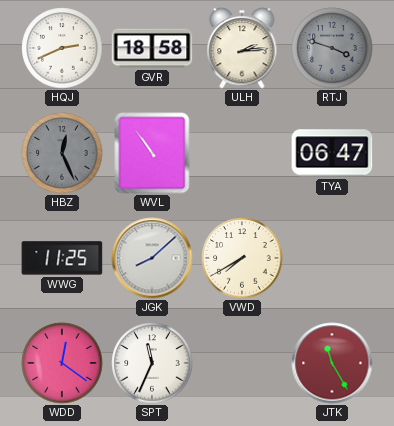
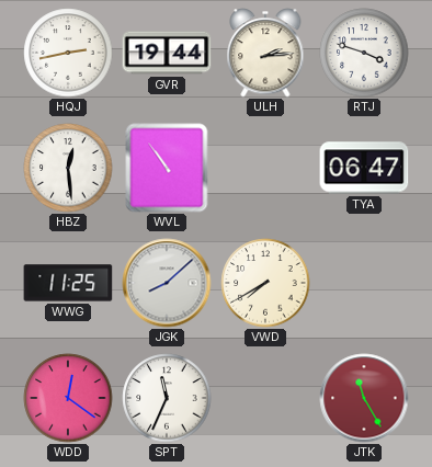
HQJ: 2:41 -> 2:43 (68, 53)
GVR: 18:58 -> 19:44 (167, 53)
RTJ dial: grey -> white (364, 53)
HBZ: 12:26 -> 12:29 (68, 168)
HBZ dial: grey -> white (68, 168)
